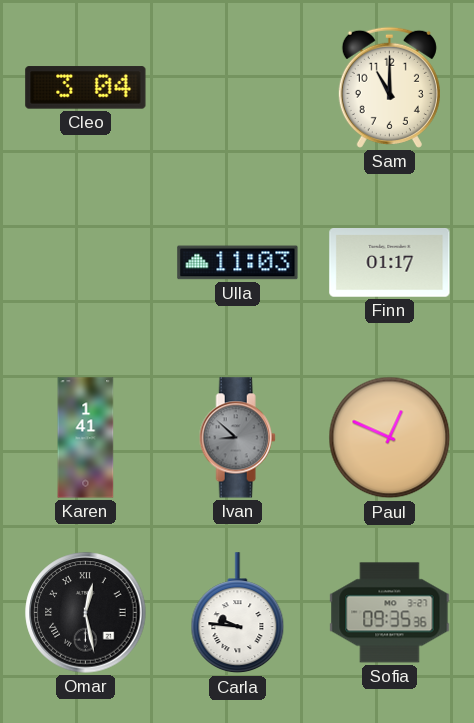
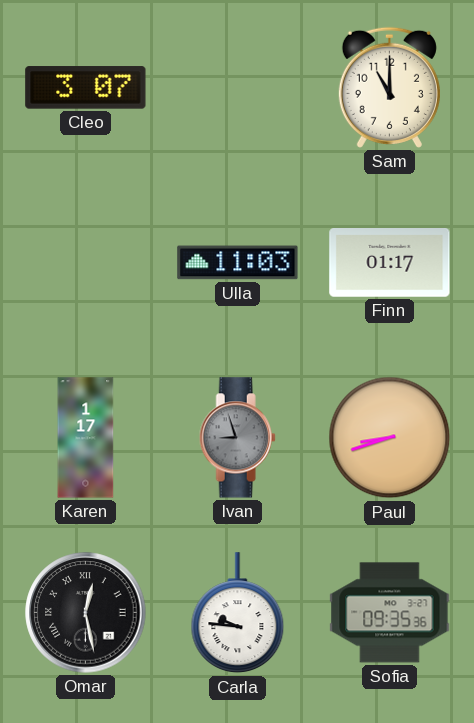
Cleo: 3:04 -> 3:07 (86, 88)
Karen: 1:41 -> 1:17 (86, 438)
Ivan: 8:52 -> 8:57 (237, 438)
Paul: 12:49 -> 8:42 (390, 438)
